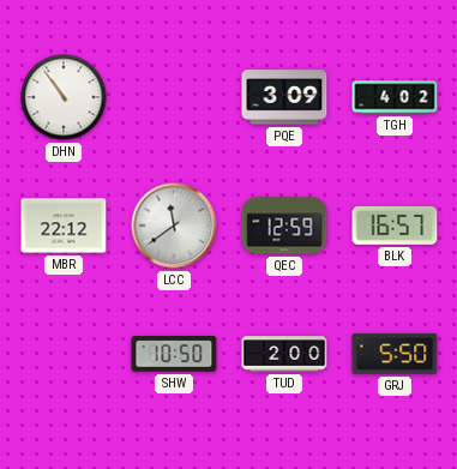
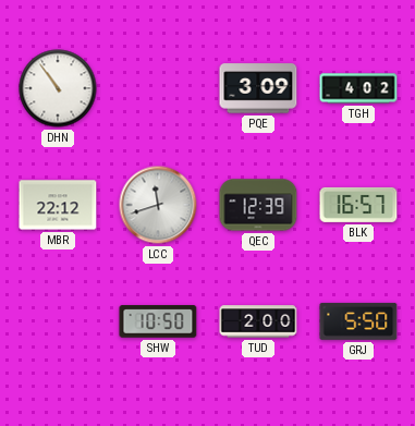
LCC: 11:39 -> 11:42 (158, 205)
QEC: 12:59 -> 12:39 (258, 205)
